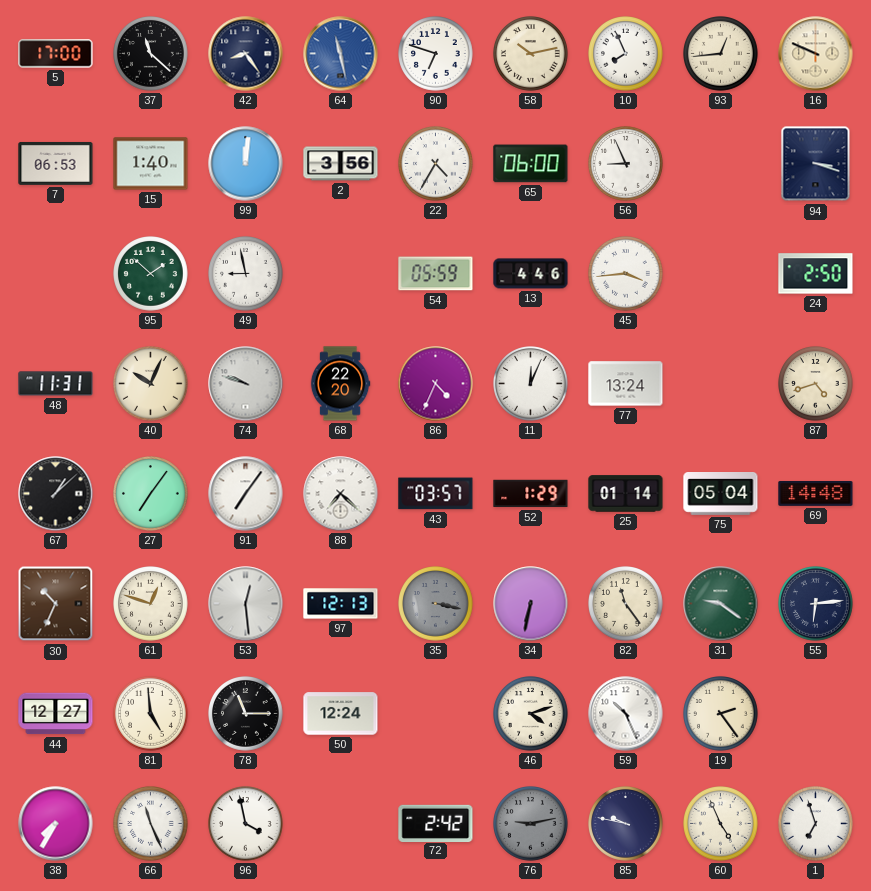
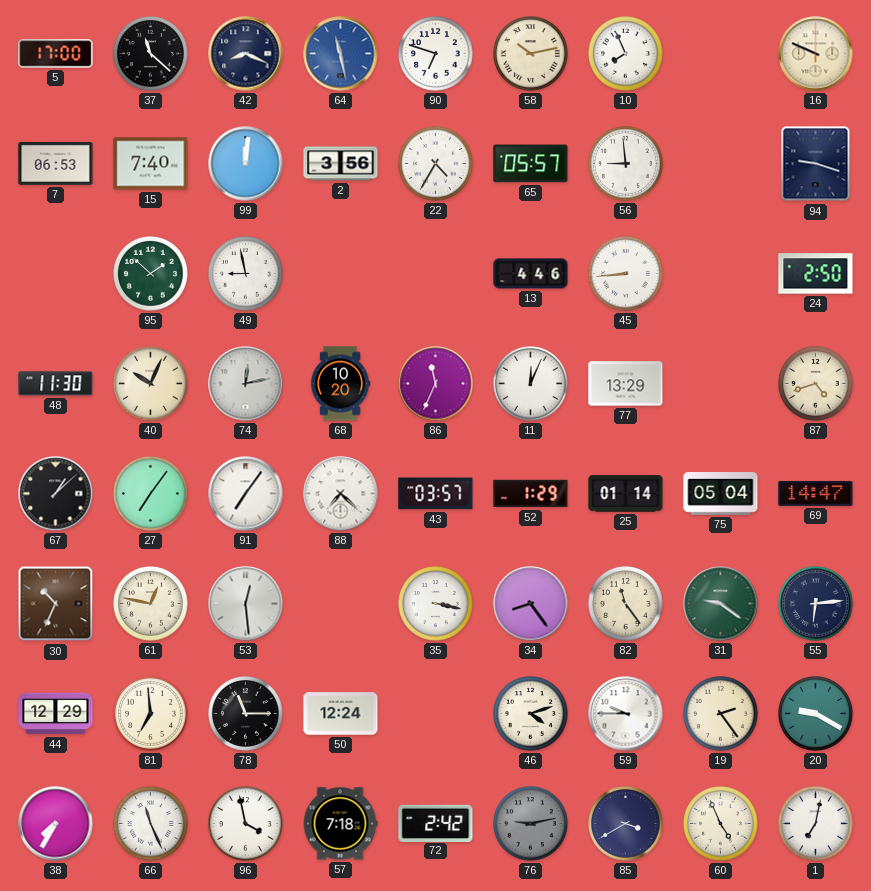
42: 8:24 -> 8:19 (246, 54)
93: 12:44 -> none (721, 54)
15: 1:40 -> 7:40 (151, 164)
65: 06:00 -> 05:57 (531, 164)
56: 8:56 -> 8:59 (626, 164)
94: 3:18 -> 9:18 (816, 164)
54: 05:59 -> none (436, 274)
45: 3:44 -> 8:44 (626, 274)
48: 11:31 -> 11:30 (56, 384)
74: 9:48 -> 12:13 (246, 384)
68: 22:20 -> 10:20 (340, 384)
86: 4:34 -> 11:34 (436, 384)
77: 13:24 -> 13:29 (626, 384)
69: 14:48 -> 14:47 (816, 494)
61: 12:48 -> 12:47 (151, 604)
97: 12:13 -> none (341, 604)
35 dial: grey -> white (436, 604)
34: 6:32 -> 8:24 (531, 604)
44: 12:27 -> 12:29 (56, 714)
81: 4:59 -> 6:59 (151, 714)
59: 10:26 -> 9:45 (626, 714)
20: none -> 9:20 (816, 714)
57: none -> 7:18 (340, 824)
85: 9:47 -> 3:40 (626, 824)
1: 6:57 -> 7:02 (816, 824)
